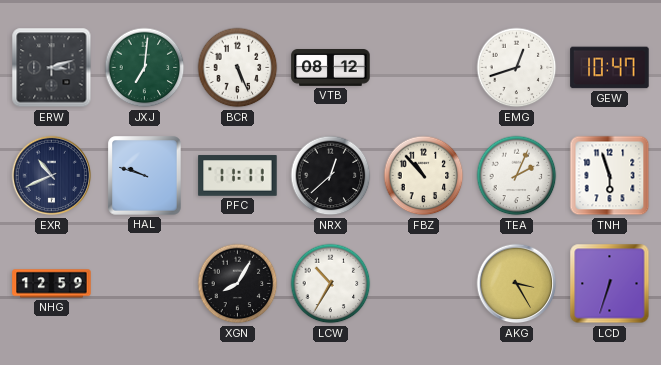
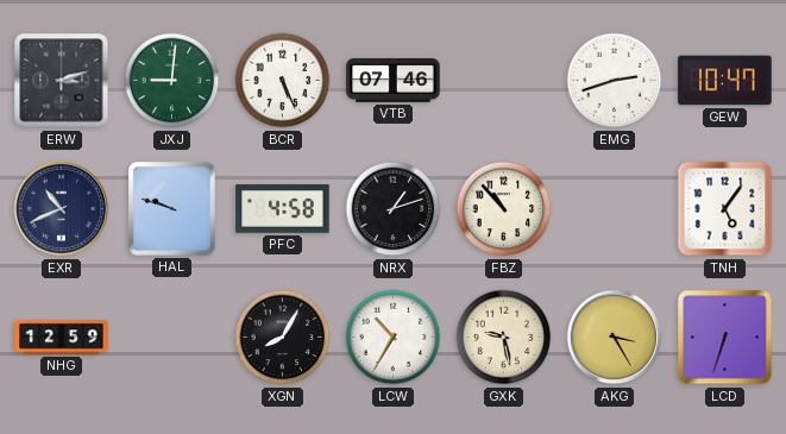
JXJ: 7:01 -> 9:01 (172, 81)
VTB: 08:12 -> 07:46 (394, 81)
EMG: 12:42 -> 2:42 (615, 81)
PFC: 11:11 -> 4:58 (283, 209)
NRX: 12:38 -> 1:12 (394, 209)
TEA: 2:04 -> none (517, 176)
TNH: 5:57 -> 5:06 (725, 209)
GXK: none -> 9:28 (504, 338)
